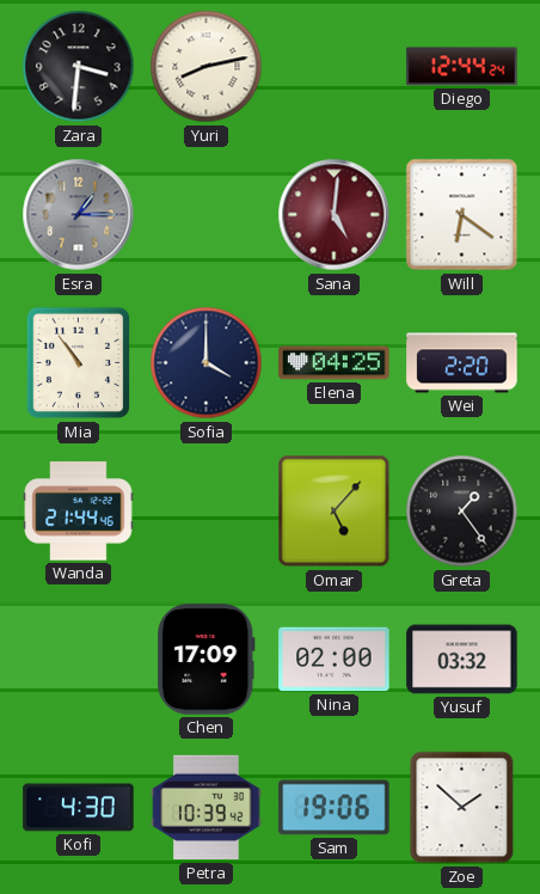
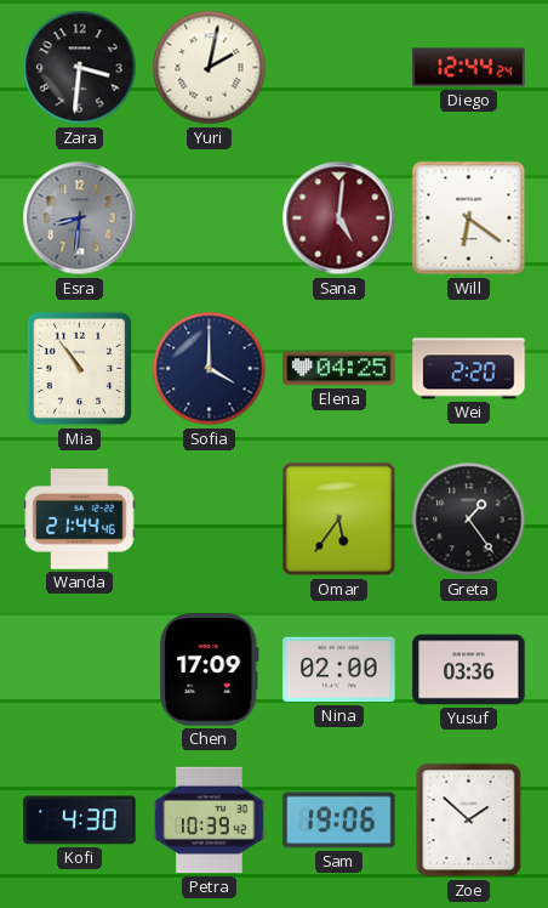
Yuri: 8:13 -> 2:02 (210, 68)
Esra: 1:15 -> 8:31 (80, 219)
Omar: 5:07 -> 5:36 (339, 520)
Yusuf: 03:32 -> 03:36 (469, 670)
